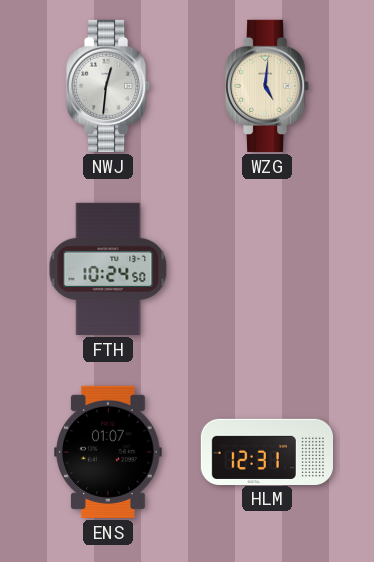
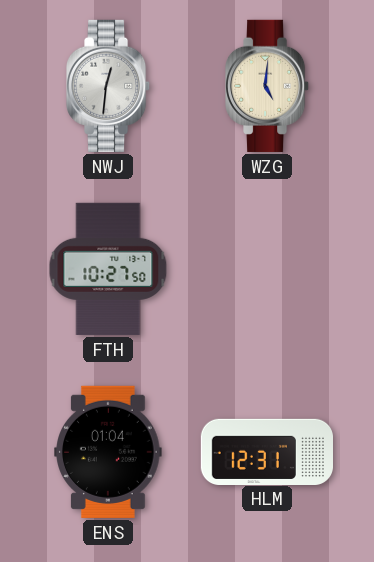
FTH: 10:24 -> 10:27 (108, 269)
ENS: 01:07 -> 01:04 (108, 452)
